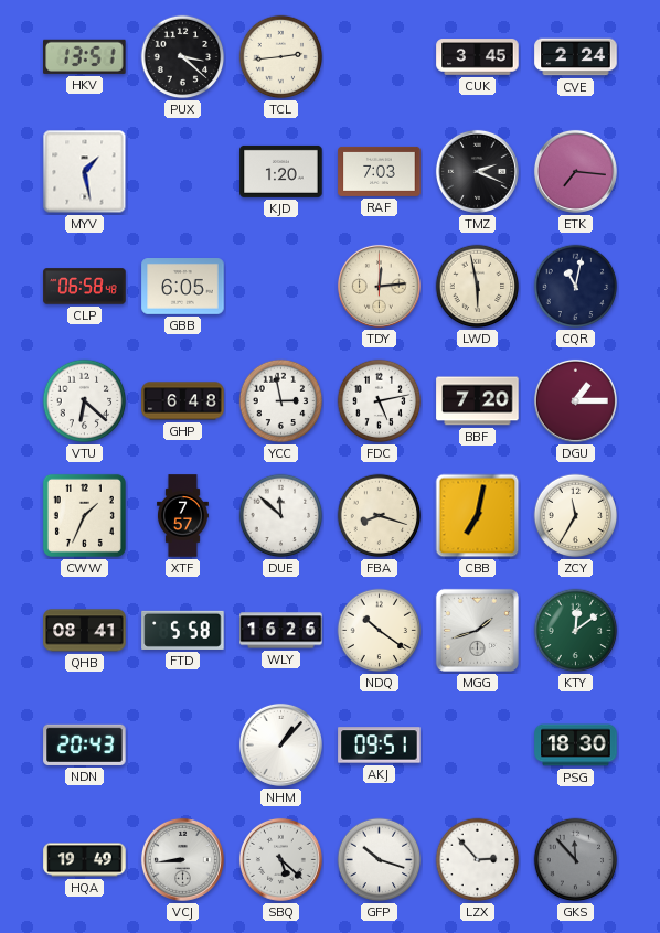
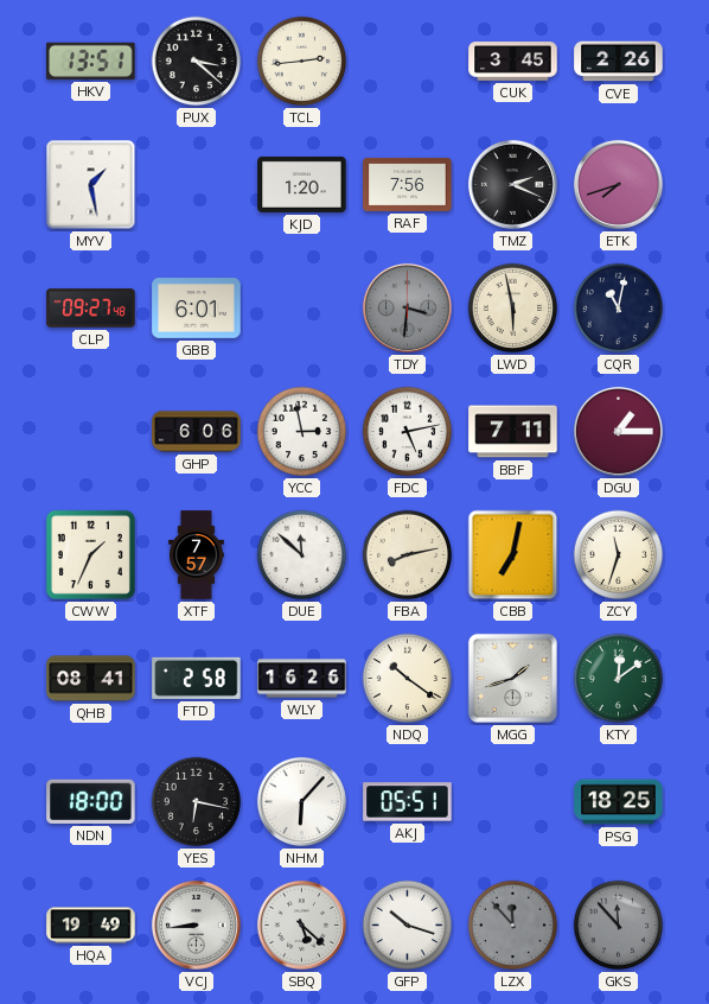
CVE: 2:24 -> 2:26 (619, 62)
RAF: 7:03 -> 7:56 (408, 184)
ETK: 7:16 -> 7:42 (618, 184)
CLP: 06:58 -> 09:27 (91, 309)
GBB: 6:05 -> 6:01 (197, 309)
TDY: 12:14 -> 3:31 (407, 307)
TDY dial: cream -> grey (407, 307)
VTU: 6:22 -> none (85, 401)
GHP: 6:48 -> 6:06 (197, 432)
BBF: 7:20 -> 7:11 (513, 432)
FBA: 8:18 -> 8:13 (408, 555)
ZCY: 11:35 -> 11:33 (619, 555)
FTD: 5:58 -> 2:58 (197, 678)
NDN: 20:43 -> 18:00 (91, 801)
YES: none -> 6:17 (197, 802)
NHM: 1:07 -> 6:07 (301, 801)
AKJ: 09:51 -> 05:51 (408, 802)
PSG: 18:30 -> 18:25 (619, 802)
LZX: 2:53 -> 11:53 (513, 926)
LZX dial: white -> grey (513, 926)
